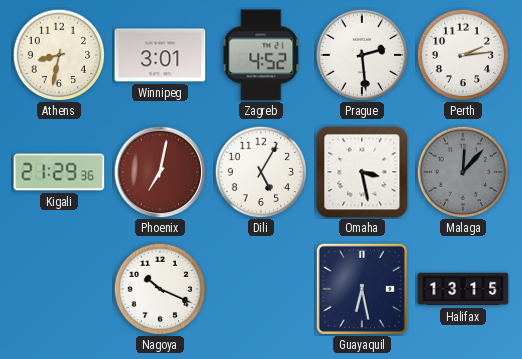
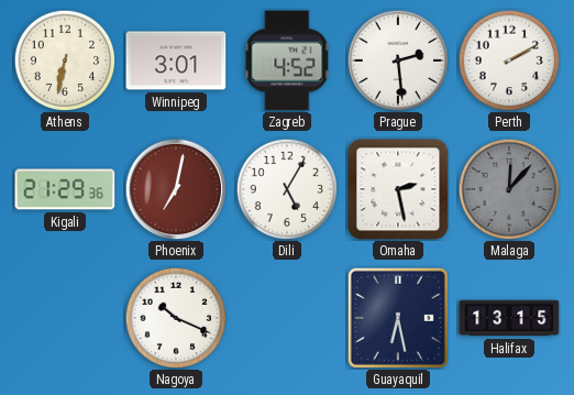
Athens: 8:32 -> 6:32 (65, 61)
Perth: 2:14 -> 2:10 (509, 61)
Omaha: 3:28 -> 2:28 (398, 189)
